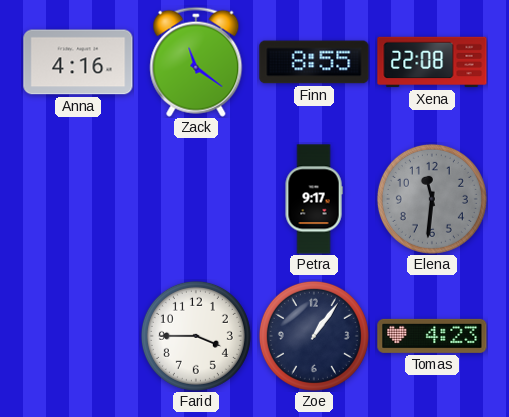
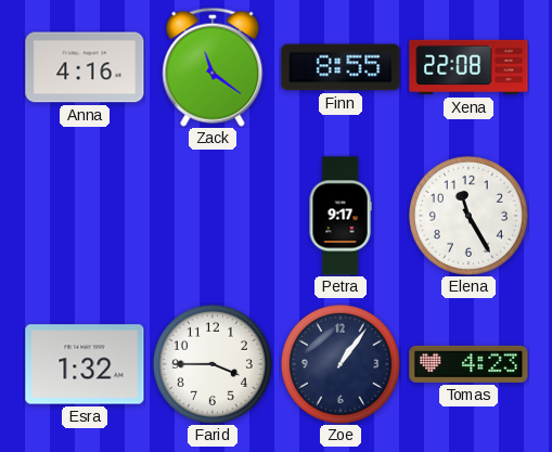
Elena: 11:31 -> 11:25 (468, 216)
Elena dial: grey -> white (468, 216)
Esra: none -> 1:32 (85, 364)
